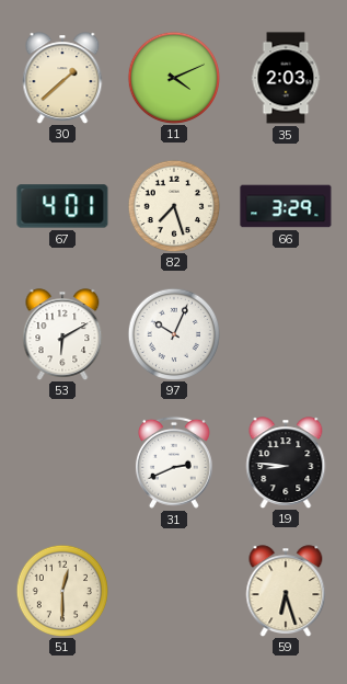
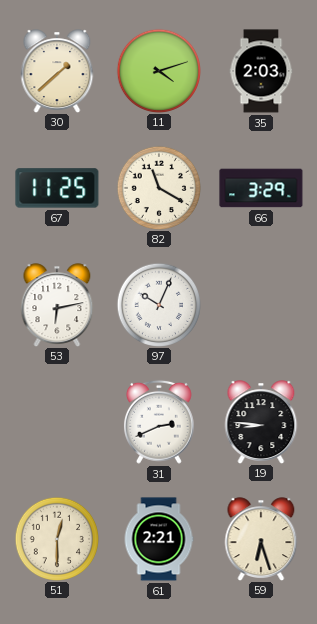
11: 4:11 -> 4:12 (158, 70)
67: 4:01 -> 11:25 (57, 188)
82: 7:27 -> 11:20 (158, 187)
53: 6:10 -> 6:13 (57, 305)
61: none -> 2:21 (159, 539)
